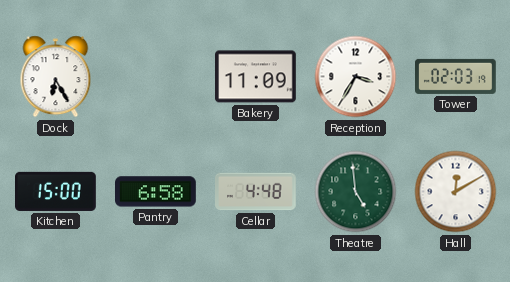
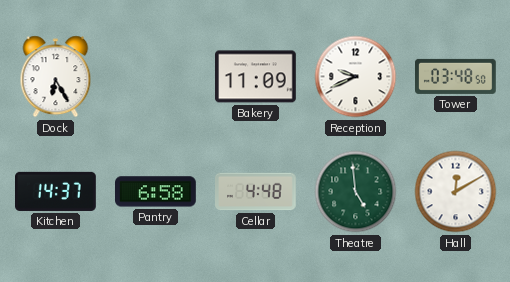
Reception: 3:35 -> 9:41 (356, 77)
Tower: 02:03 -> 03:48 (456, 76)
Kitchen: 15:00 -> 14:37 (56, 191)
